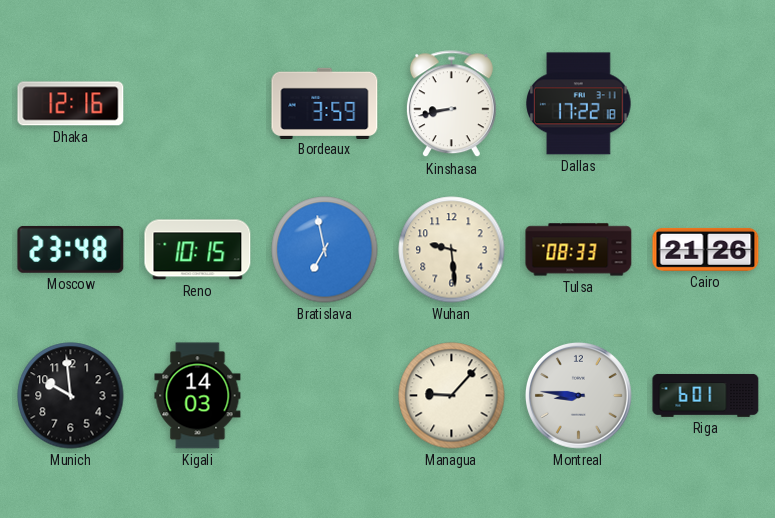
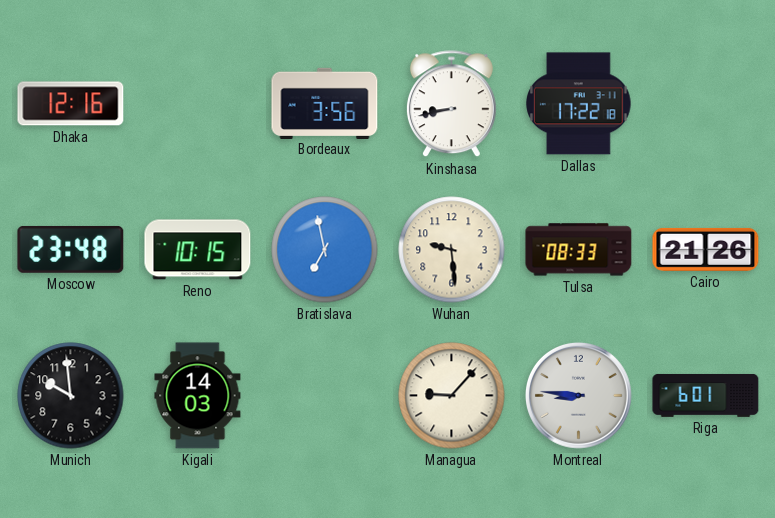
Bordeaux: 3:59 -> 3:56 (325, 103)
